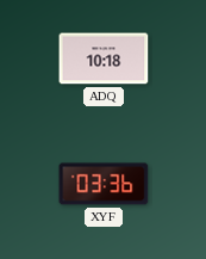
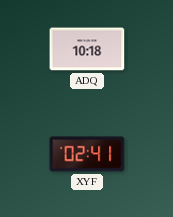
XYF: 03:36 -> 02:41 (87, 154)
